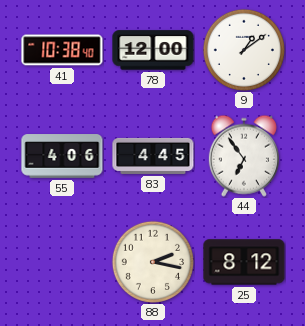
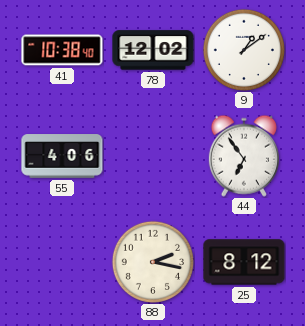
78: 12:00 -> 12:02 (153, 50)
83: 4:45 -> none (153, 156)
